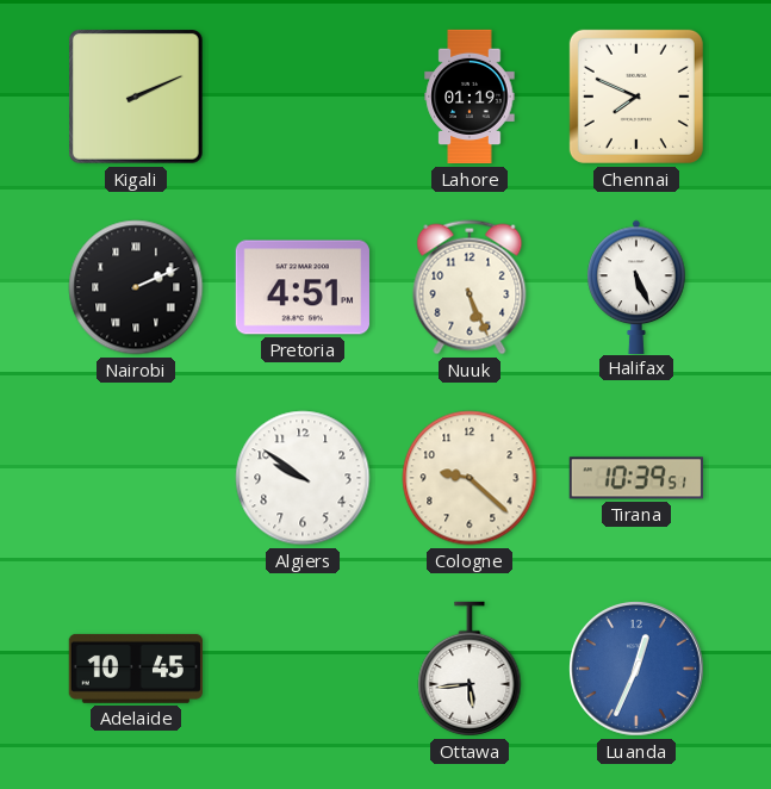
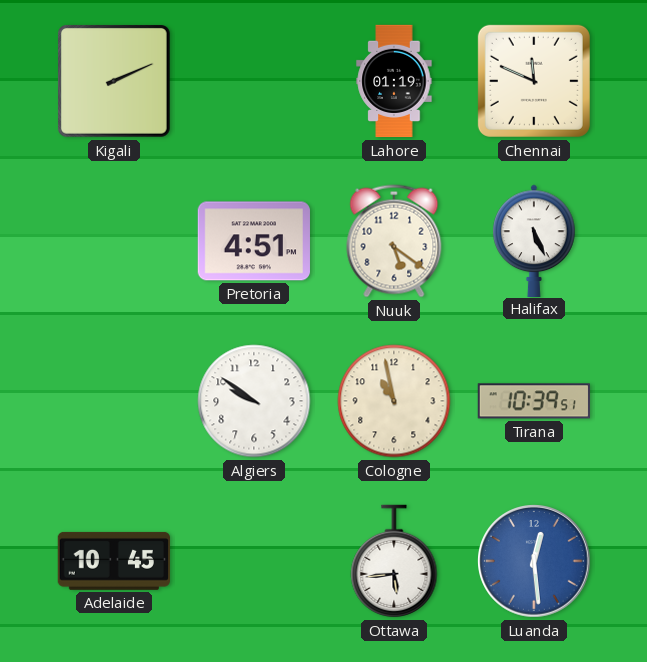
Chennai: 7:49 -> 11:49 (534, 81)
Nairobi: 2:11 -> none (136, 287)
Nuuk: 5:26 -> 5:21 (394, 241)
Cologne: 9:22 -> 10:58 (394, 401)
Luanda: 12:34 -> 12:29 (535, 562)
